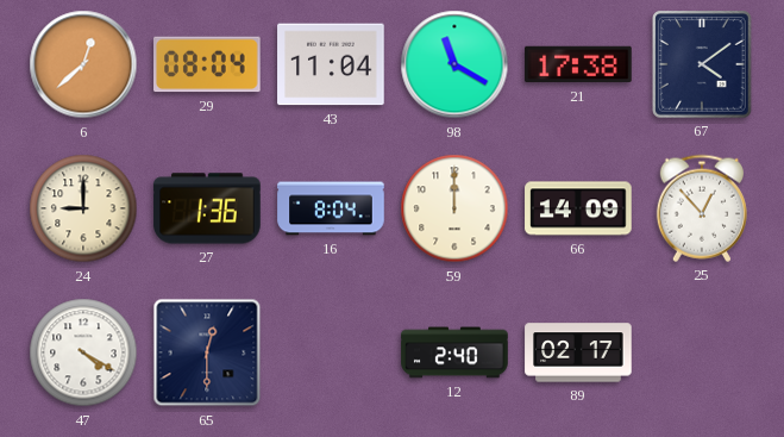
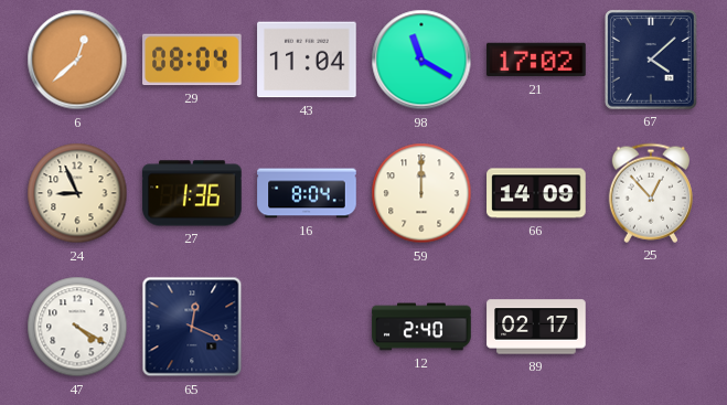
21: 17:38 -> 17:02 (536, 60)
67: 4:09 -> 4:08 (652, 60)
24: 9:00 -> 8:56 (77, 193)
65: 12:30 -> 12:19 (192, 327)
